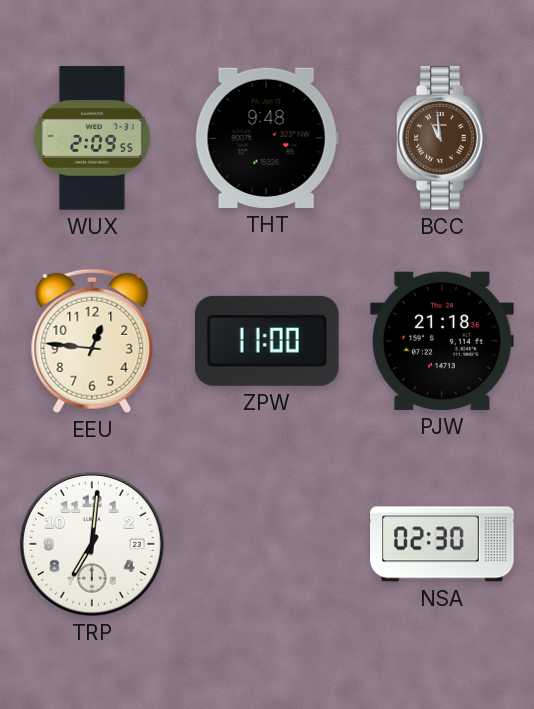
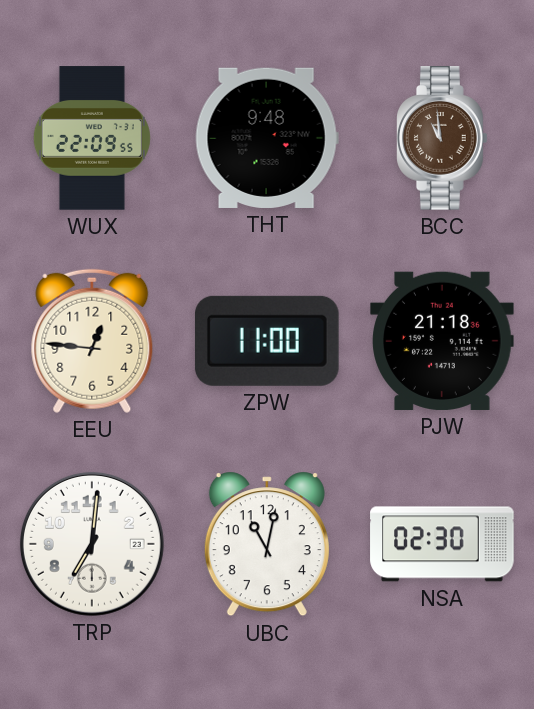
WUX: 2:09 -> 22:09 (92, 138)
UBC: none -> 11:02 (267, 544)
